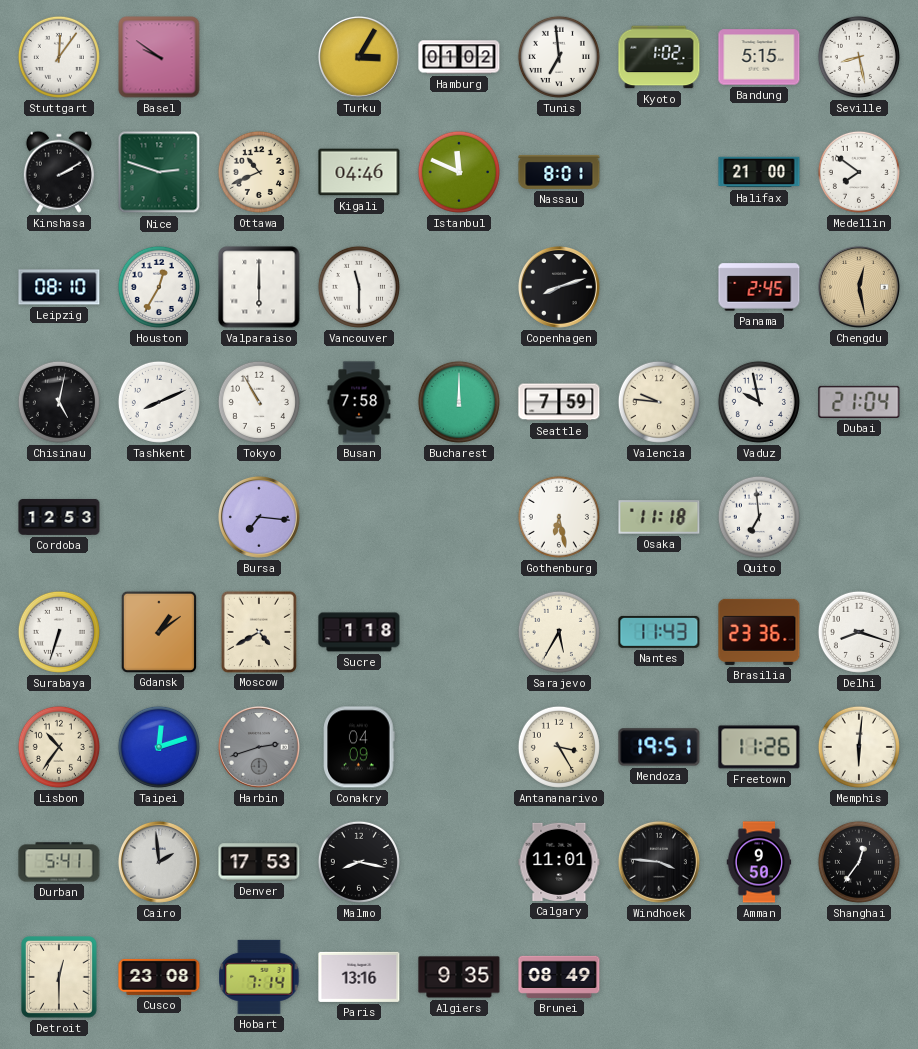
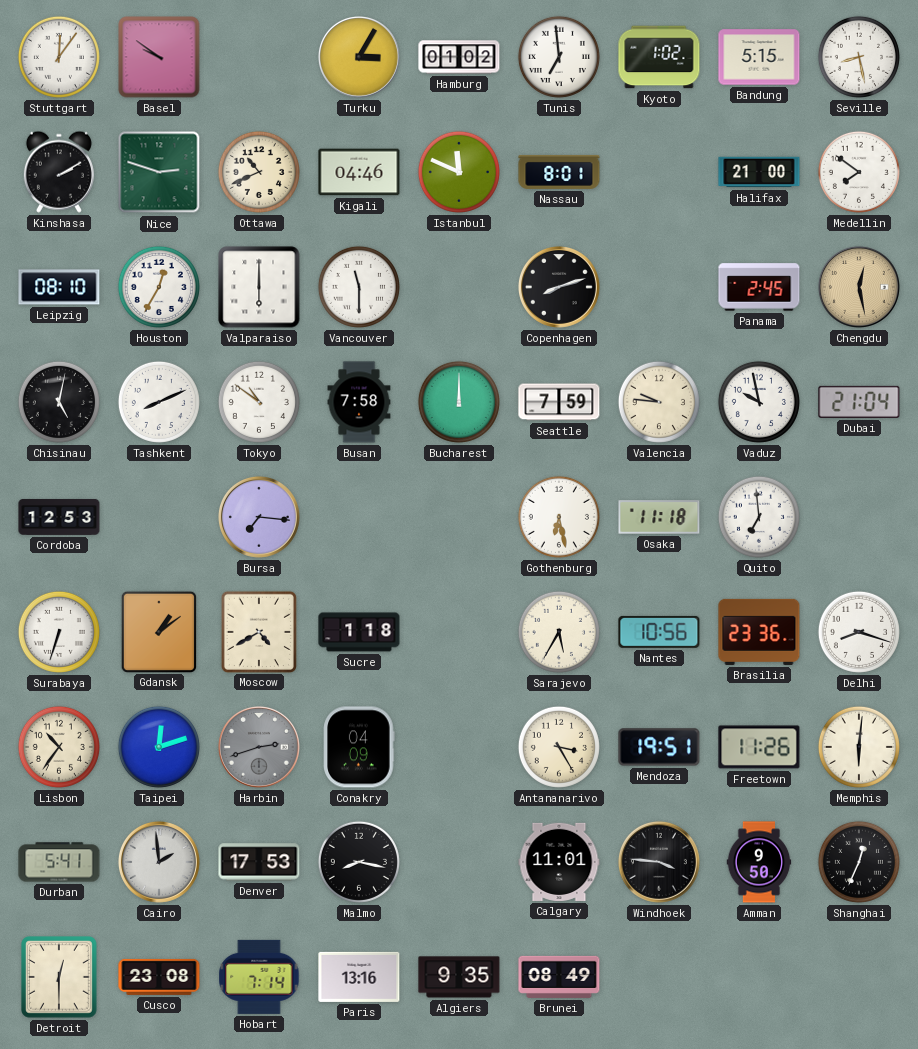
Tokyo: 10:55 -> 10:51 (259, 402)
Nantes: 11:43 -> 10:56 (659, 632)
Shanghai: 12:36 -> 12:34 (859, 862)
